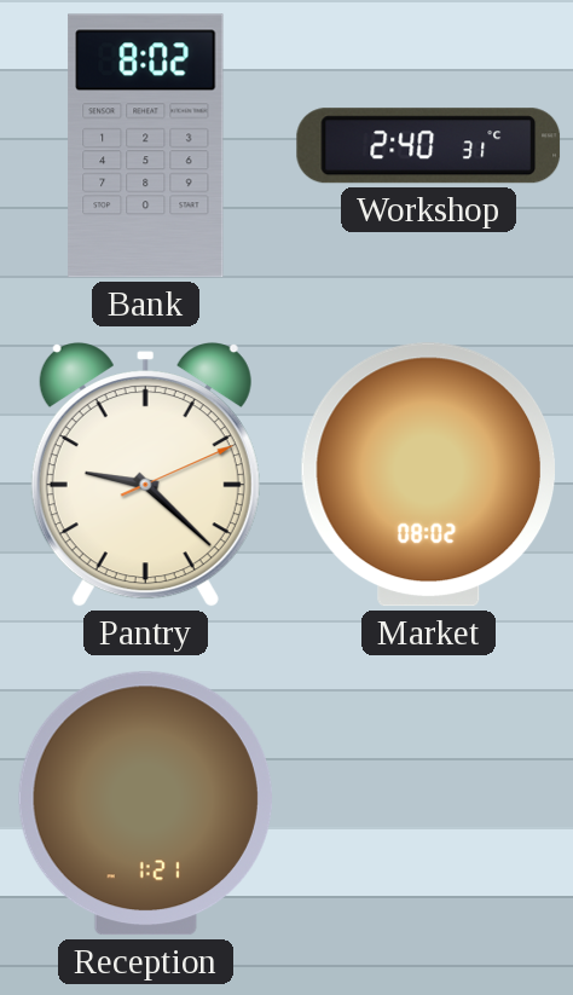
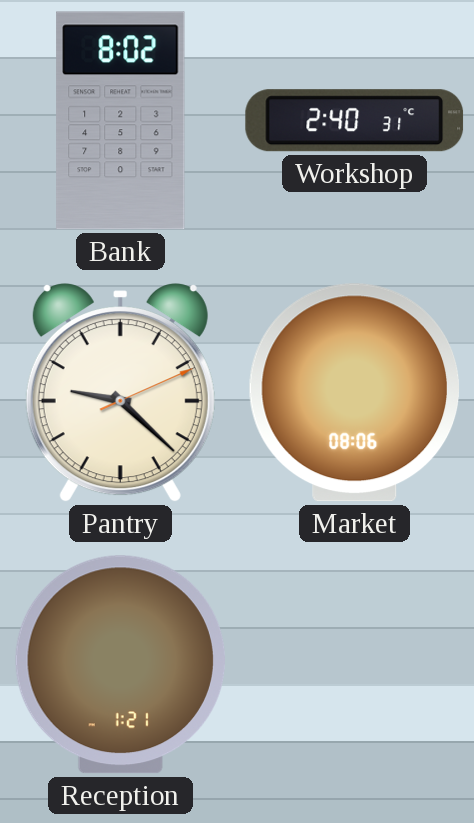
Market: 08:02 -> 08:06 (354, 393)
